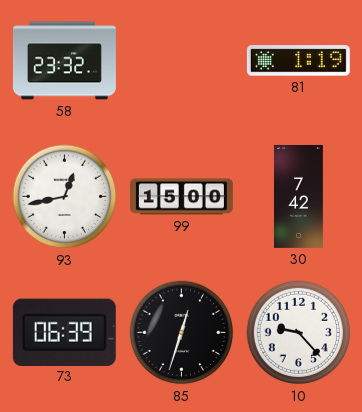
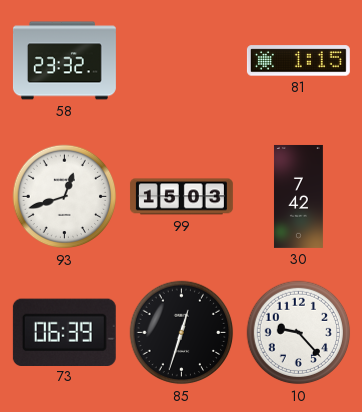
81: 1:19 -> 1:15 (298, 61)
93: 12:43 -> 12:42 (65, 197)
99: 15:00 -> 15:03 (181, 197)
